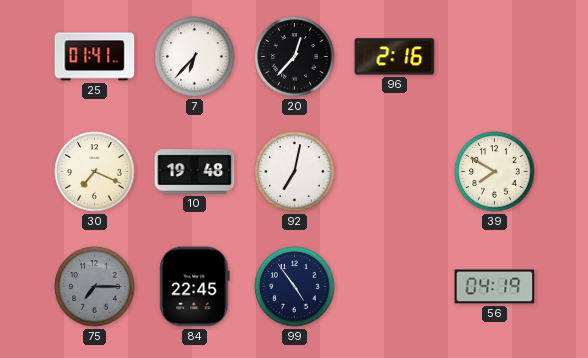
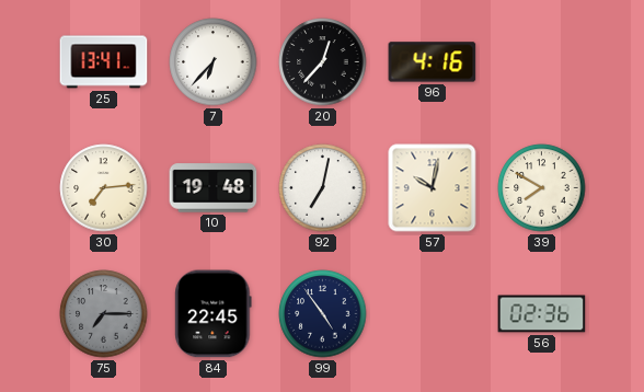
25: 01:41 -> 13:41 (104, 62)
96: 2:16 -> 4:16 (433, 62)
30: 7:19 -> 7:14 (104, 188)
57: none -> 10:02 (433, 188)
56: 04:19 -> 02:36 (542, 314)
